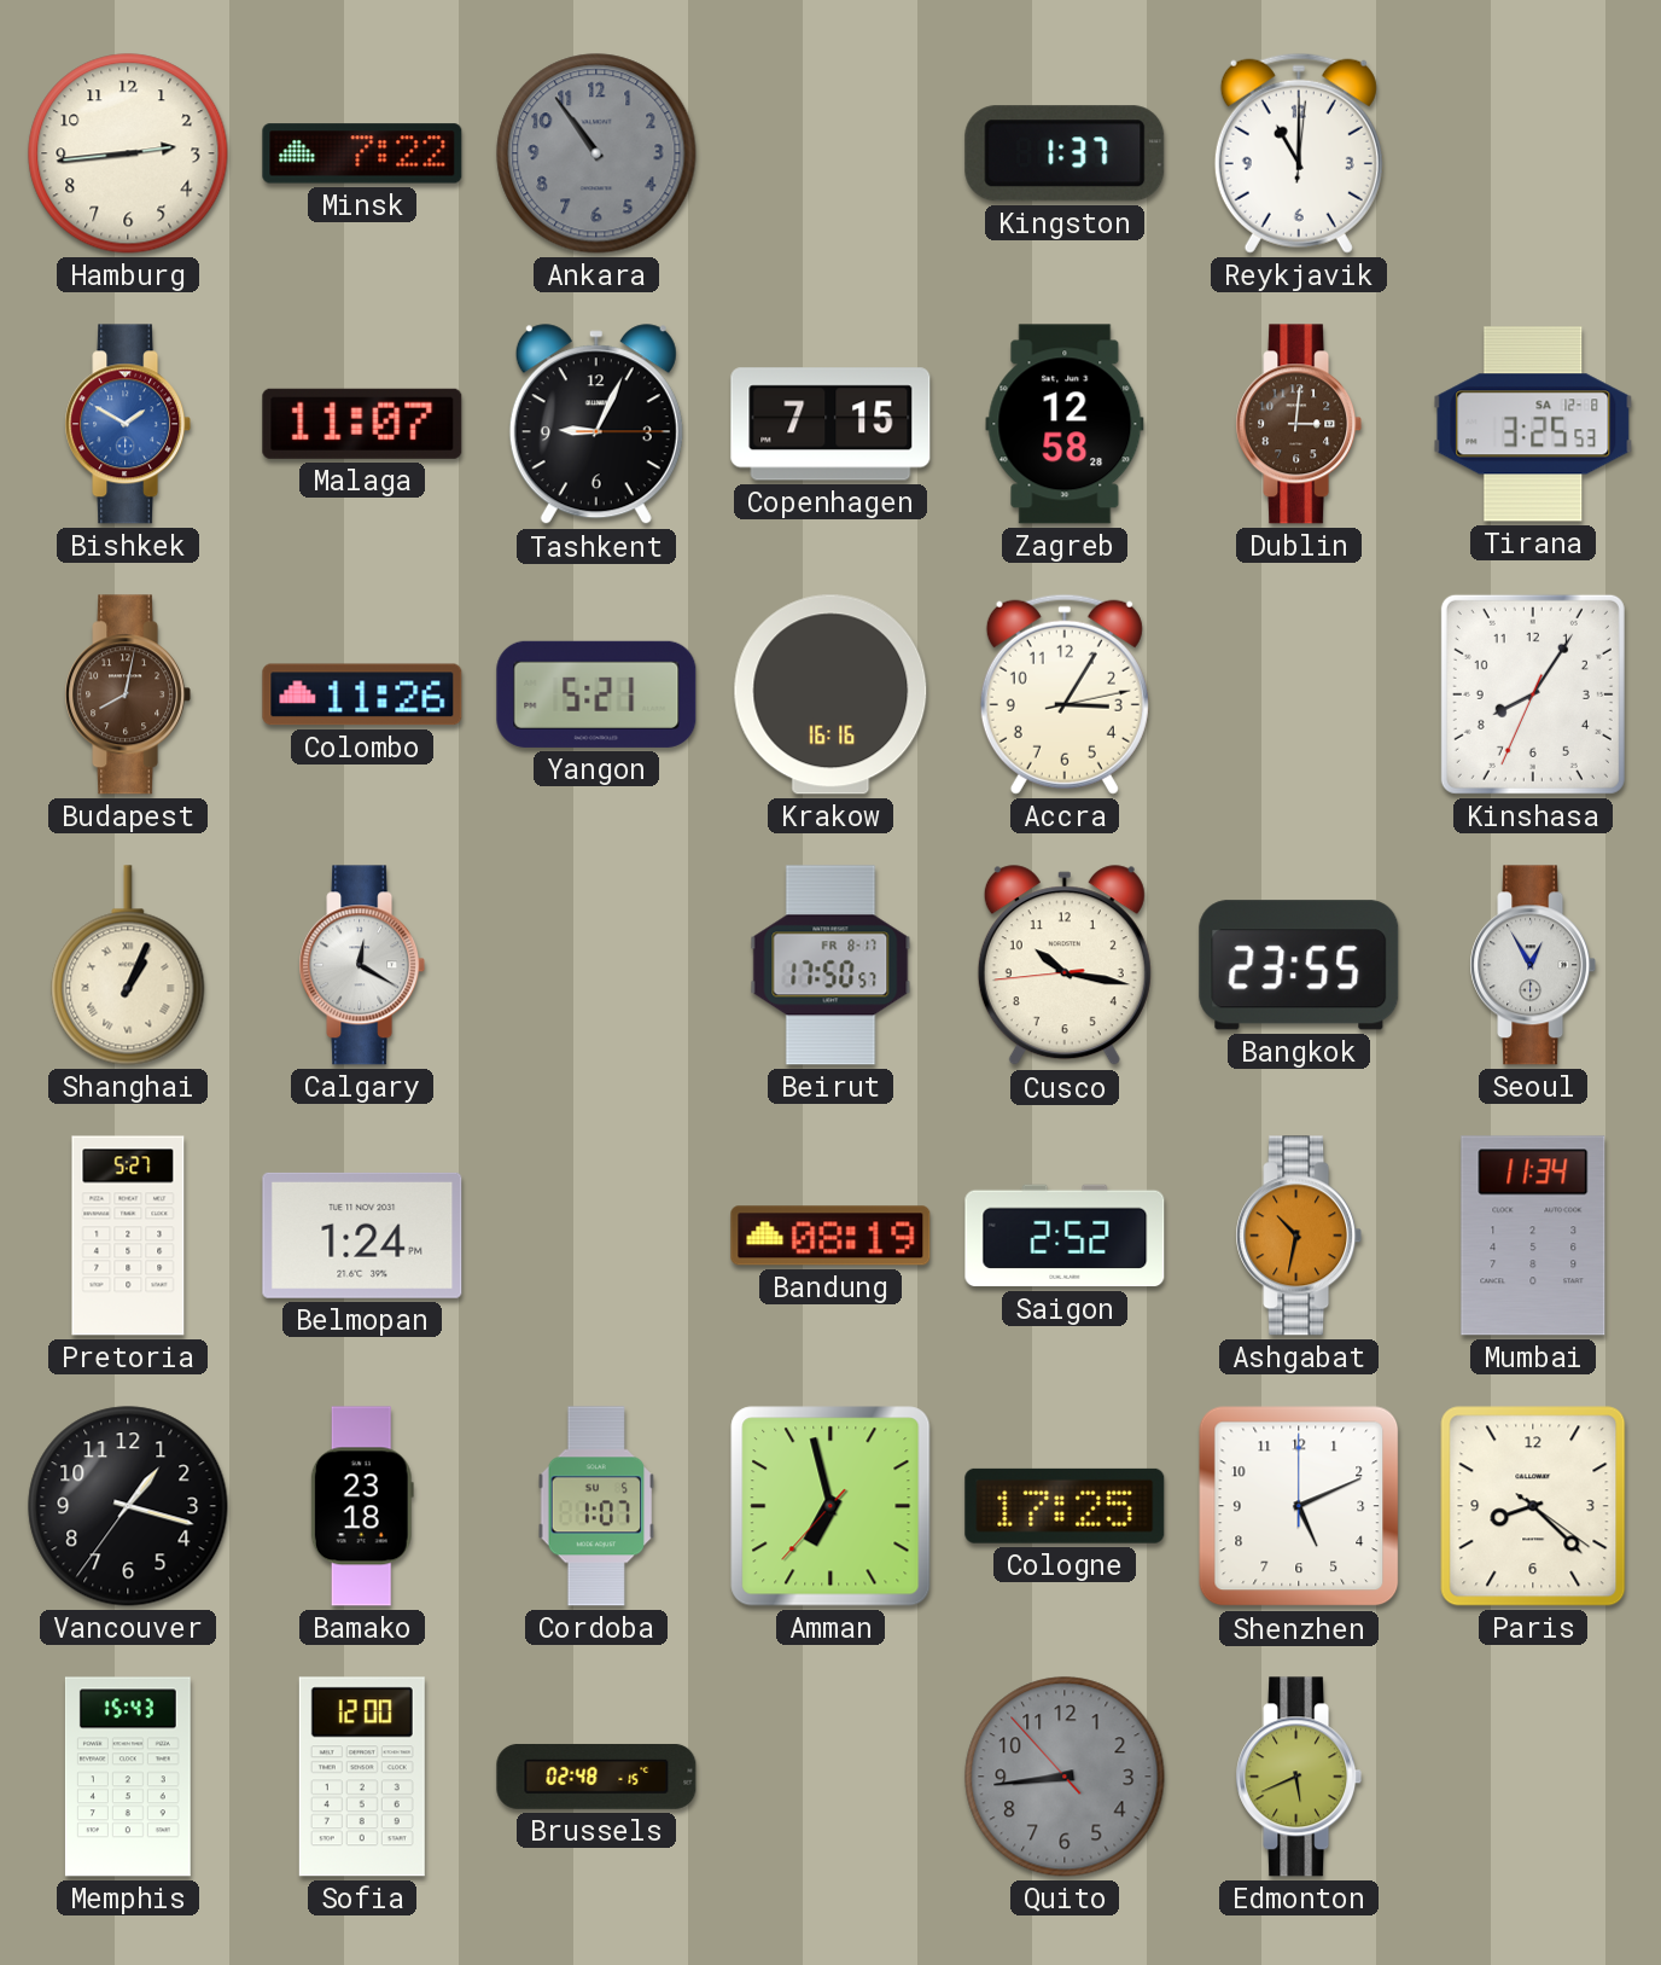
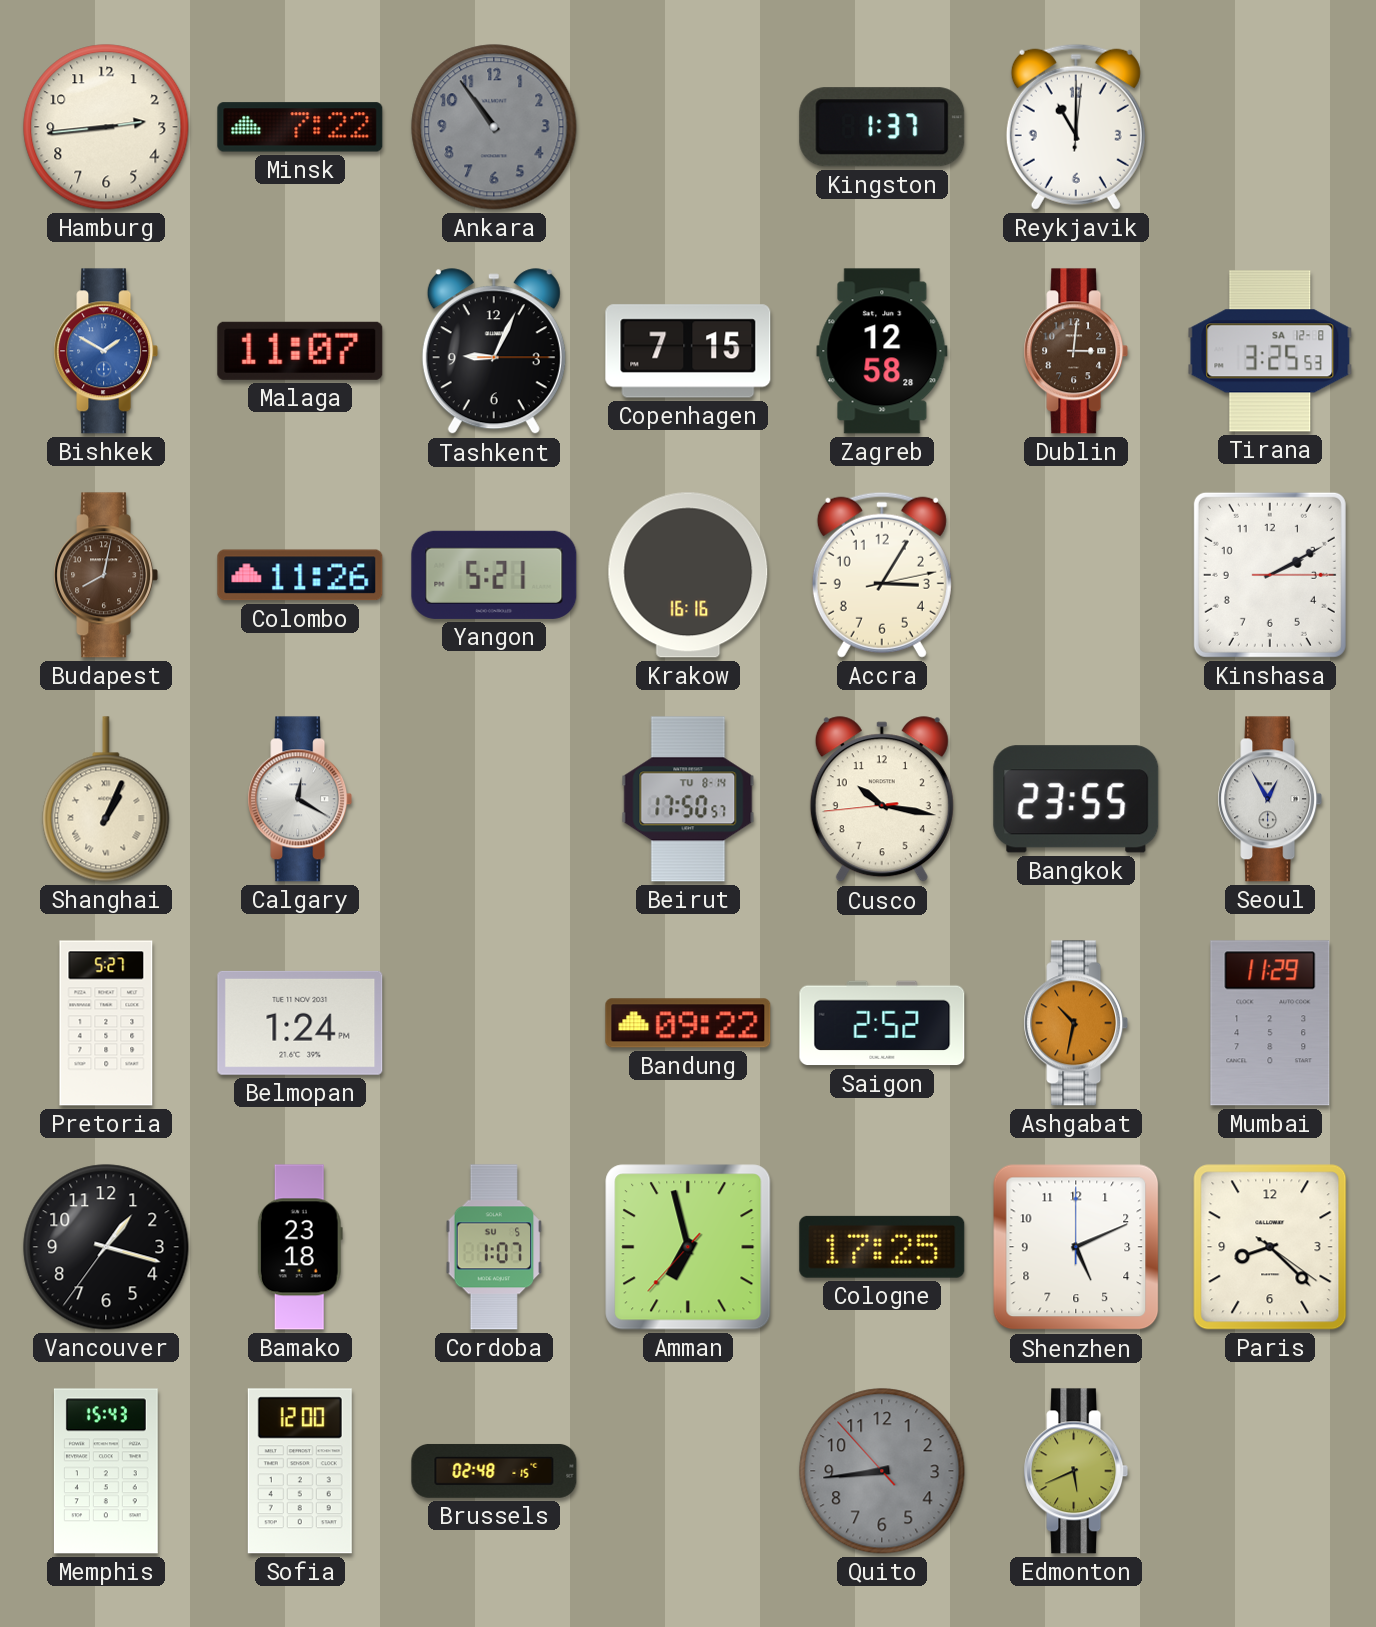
Kinshasa: 8:05 -> 2:10 (1270, 575)
Beirut date: FR 8-17 -> TU 8-14 (688, 799)
Bandung: 08:19 -> 09:22 (688, 1023)
Mumbai: 11:34 -> 11:29 (1270, 1023)
